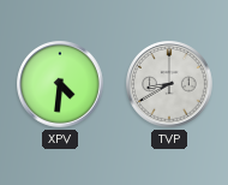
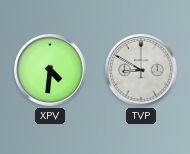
TVP: 8:40 -> 8:50 (142, 71)
